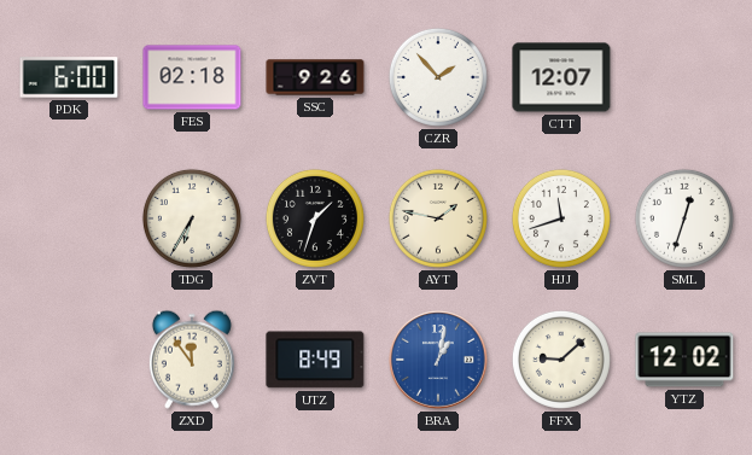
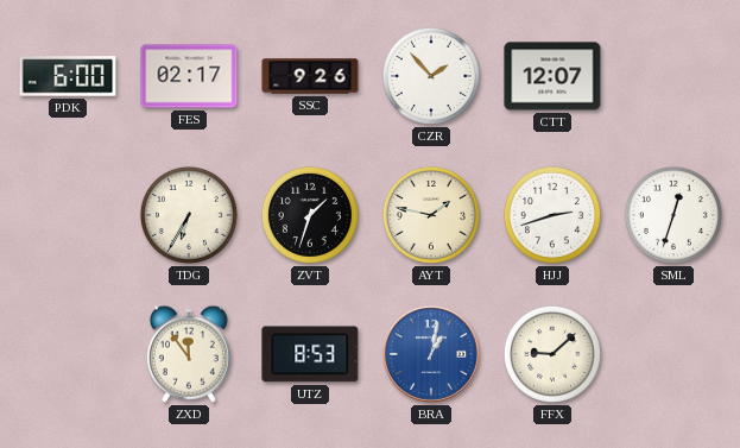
FES: 02:18 -> 02:17 (189, 76)
HJJ: 11:42 -> 2:42 (552, 215)
UTZ: 8:49 -> 8:53 (310, 354)
YTZ: 12:02 -> none (684, 360)
